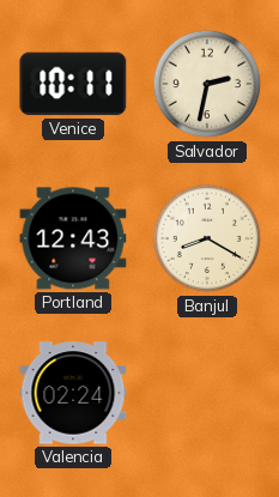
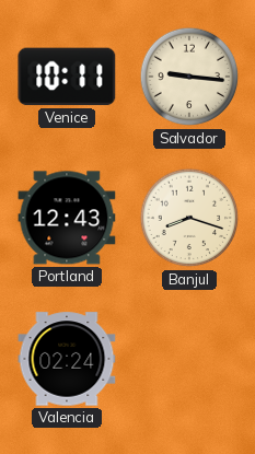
Salvador: 2:32 -> 9:16 (189, 77)
Banjul: 8:20 -> 8:18 (189, 218)
